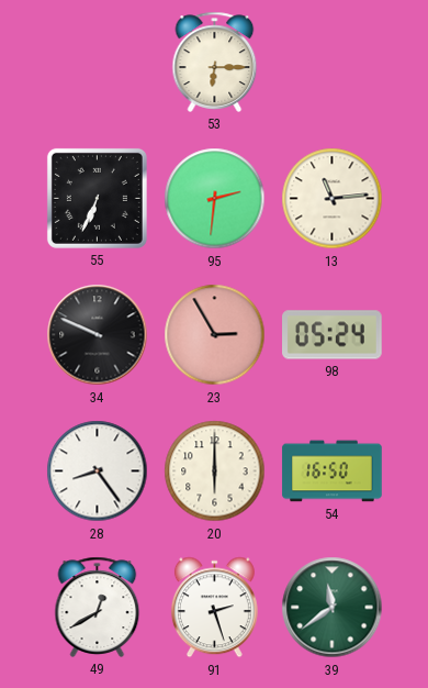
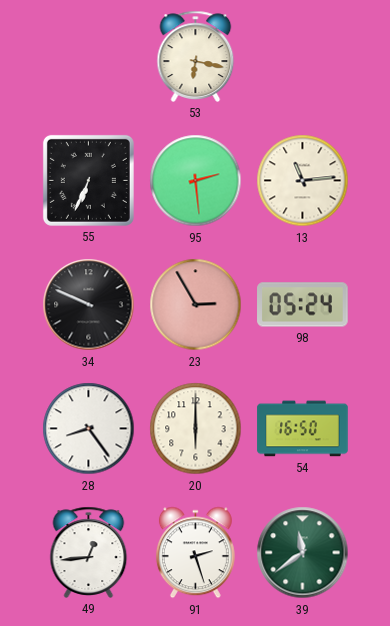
53: 6:15 -> 6:17 (196, 56)
95: 2:31 -> 2:29 (196, 181)
49: 12:40 -> 12:44 (89, 552)
